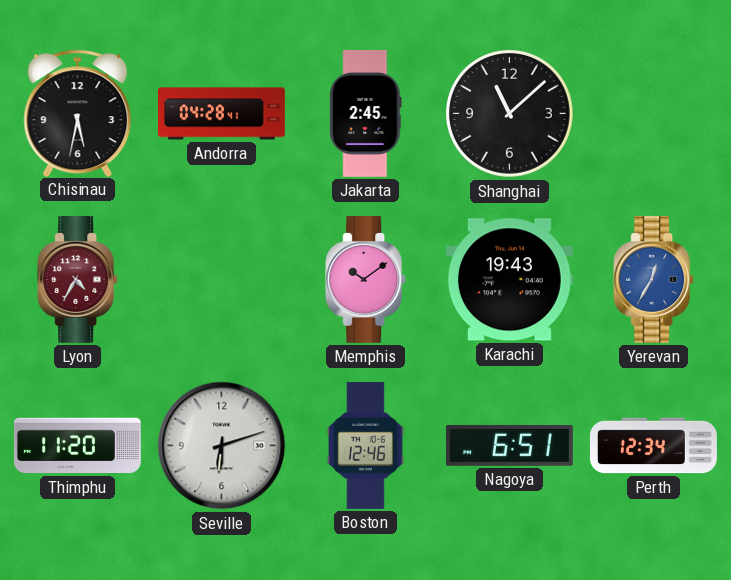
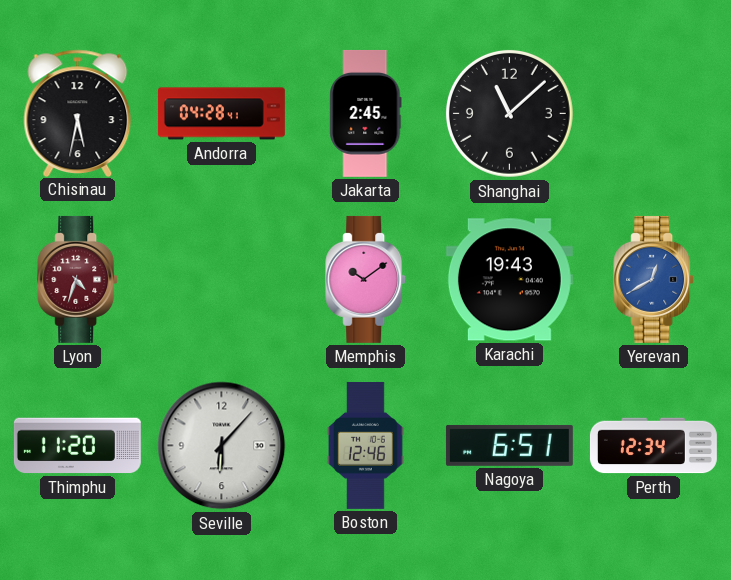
Lyon: 4:35 -> 4:33 (78, 279)
Yerevan: 12:35 -> 12:40 (654, 279)
Seville: 6:12 -> 6:07 (222, 446)
